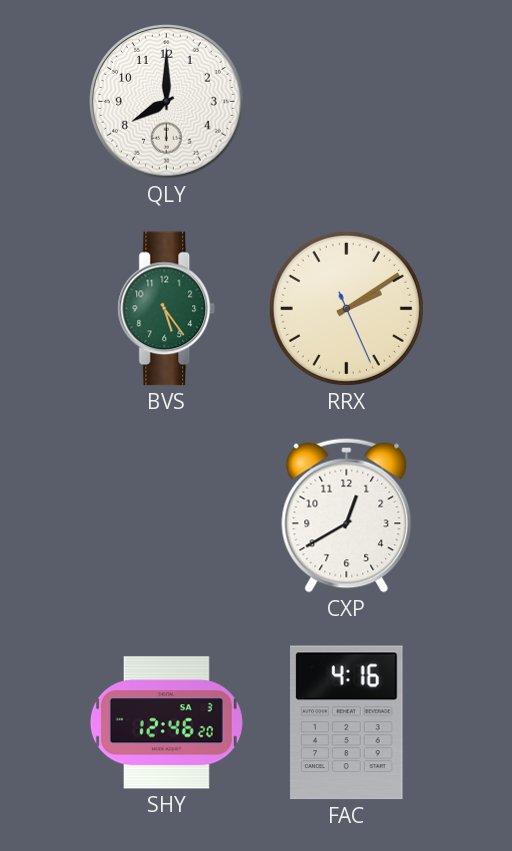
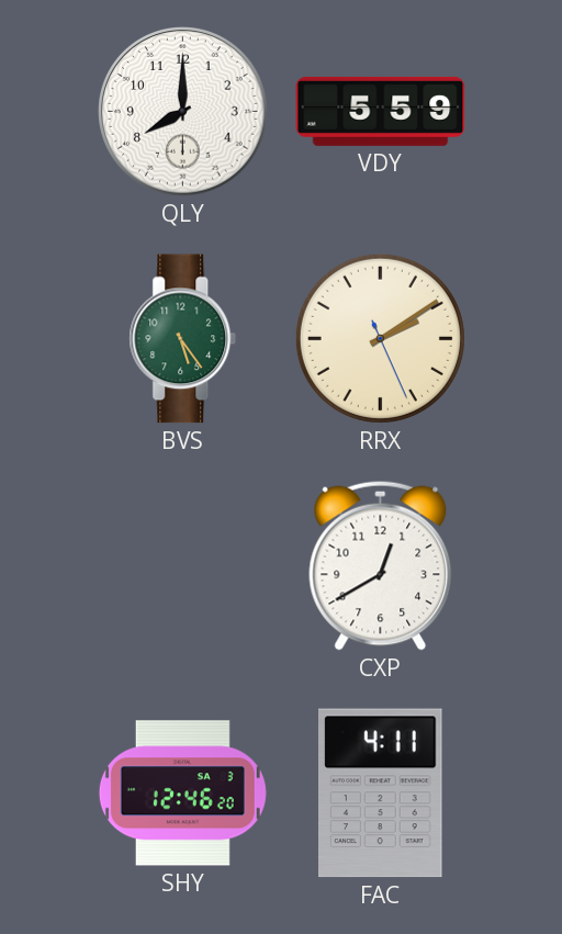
VDY: none -> 5:59 (381, 111)
FAC: 4:16 -> 4:11 (381, 794)
